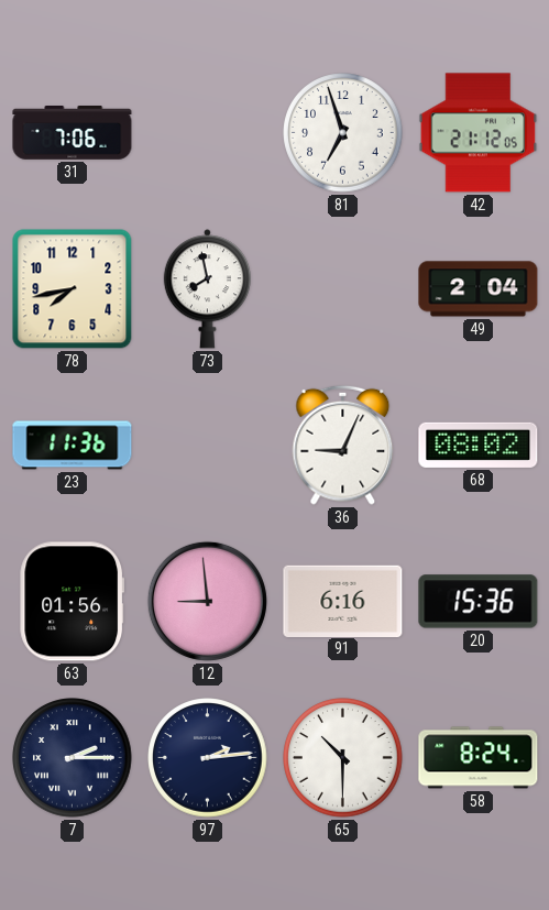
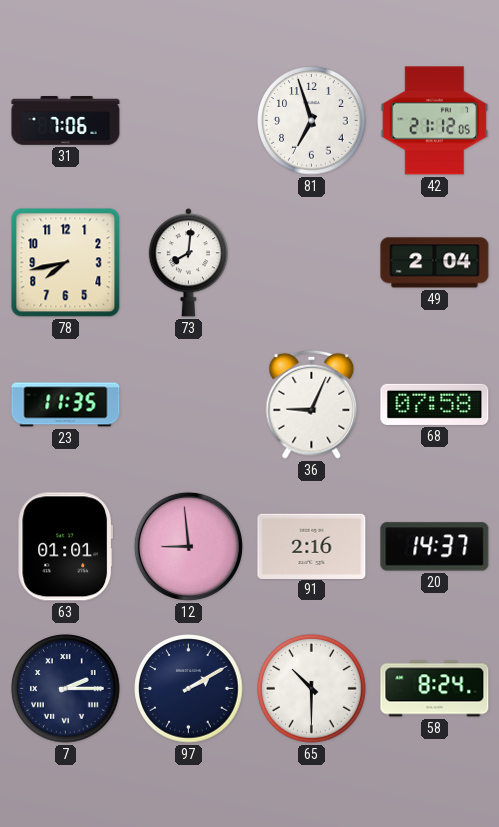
73: 7:58 -> 8:01 (188, 263)
23: 11:36 -> 11:35 (66, 405)
68: 08:02 -> 07:58 (435, 404)
63: 01:56 -> 01:01 (66, 547)
91: 6:16 -> 2:16 (312, 546)
20: 15:36 -> 14:37 (435, 547)
97: 2:14 -> 2:10 (189, 689)
